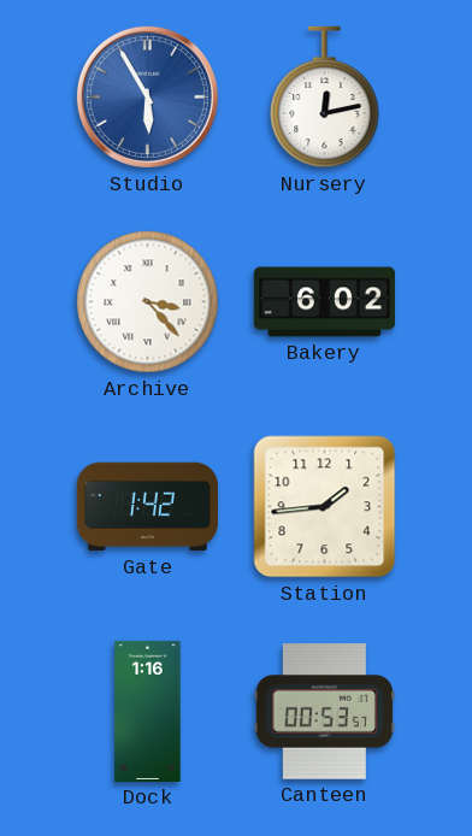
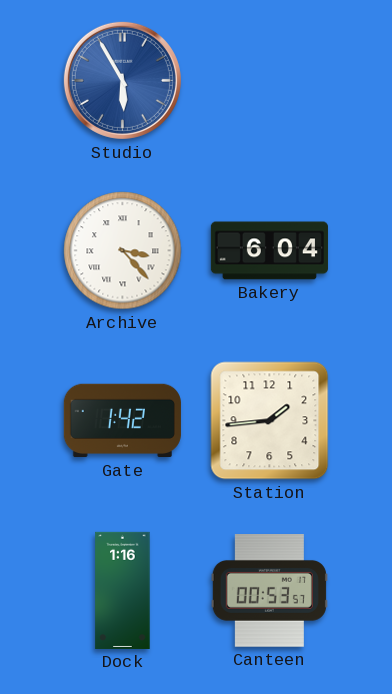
Nursery: 12:13 -> none (325, 98)
Bakery: 6:02 -> 6:04 (269, 251)
